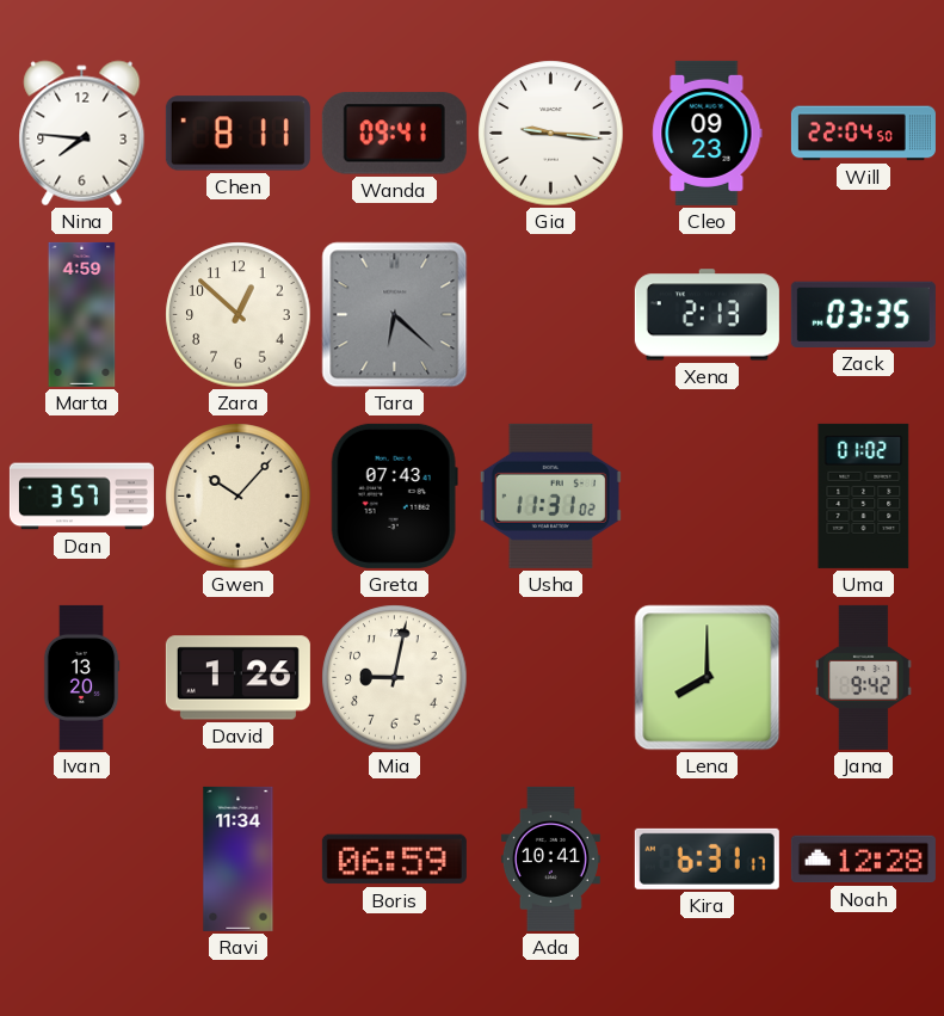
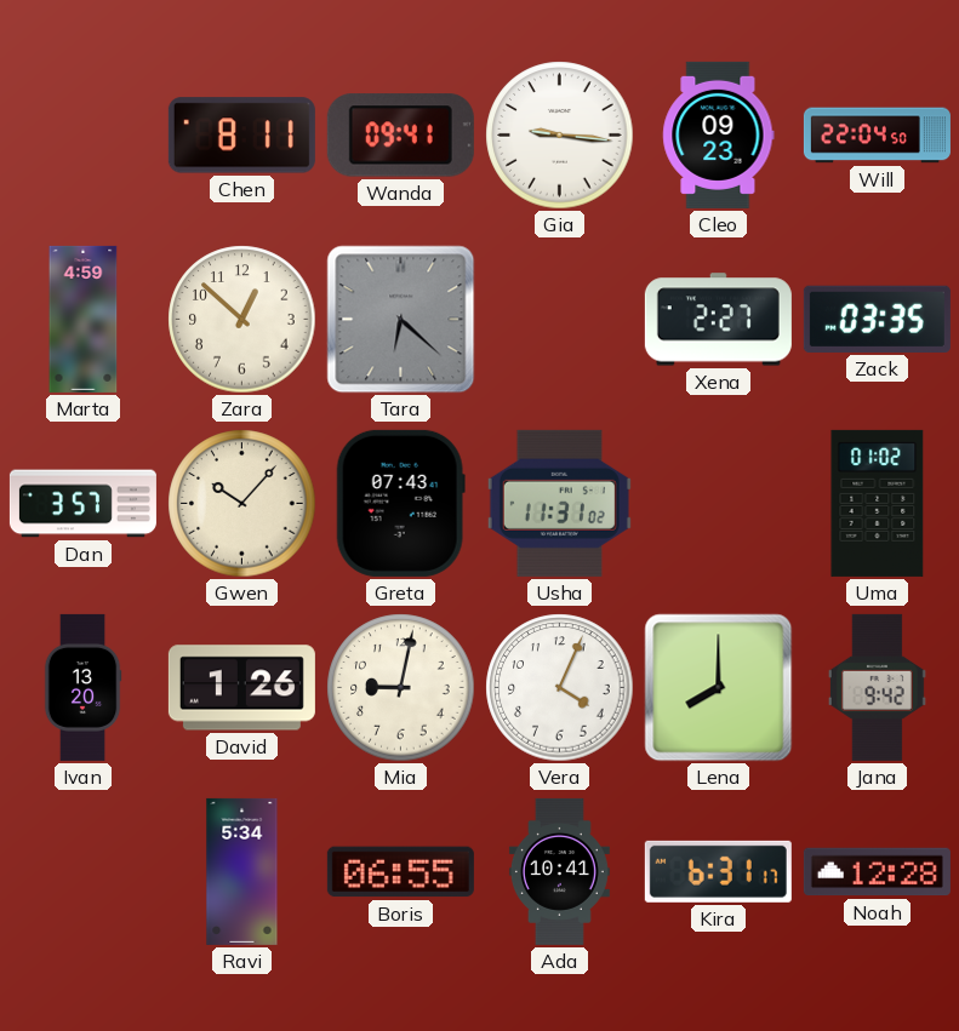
Nina: 7:46 -> none (82, 134)
Xena: 2:13 -> 2:27 (718, 320)
Vera: none -> 4:04 (560, 688)
Ravi: 11:34 -> 5:34 (242, 871)
Boris: 06:59 -> 06:55 (400, 872)
